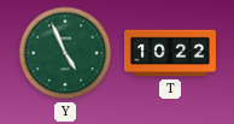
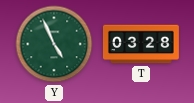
T: 10:22 -> 03:28 (141, 44)
